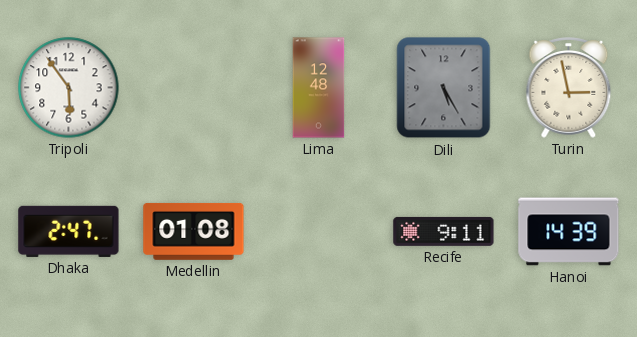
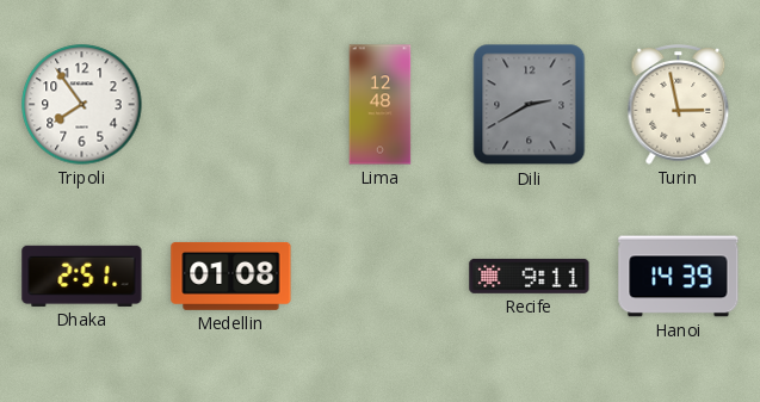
Tripoli: 5:54 -> 7:54 (82, 105)
Dili: 5:25 -> 2:40 (530, 105)
Dhaka: 2:47 -> 2:51 (82, 276)
